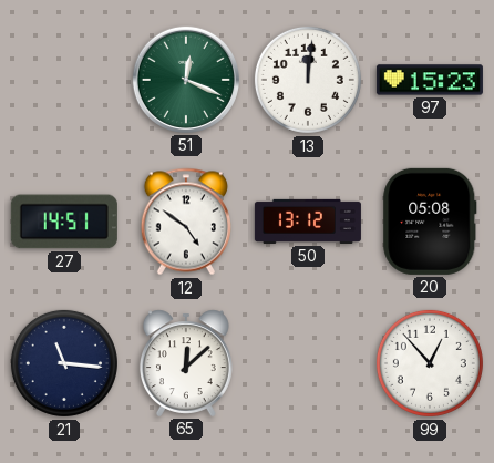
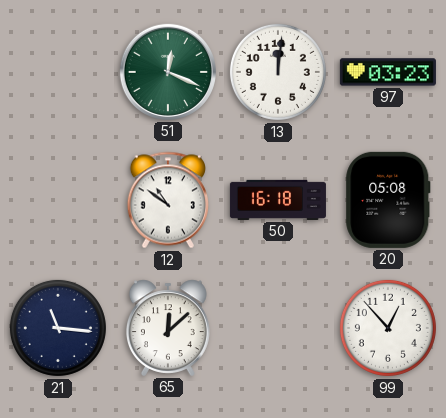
97: 15:23 -> 03:23 (388, 72)
27: 14:51 -> none (64, 222)
12: 4:51 -> 10:51 (167, 200)
50: 13:12 -> 16:18 (278, 200)
